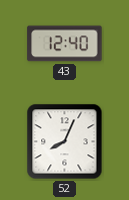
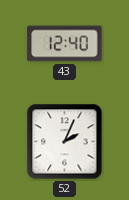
52: 8:04 -> 2:04 (65, 142)
